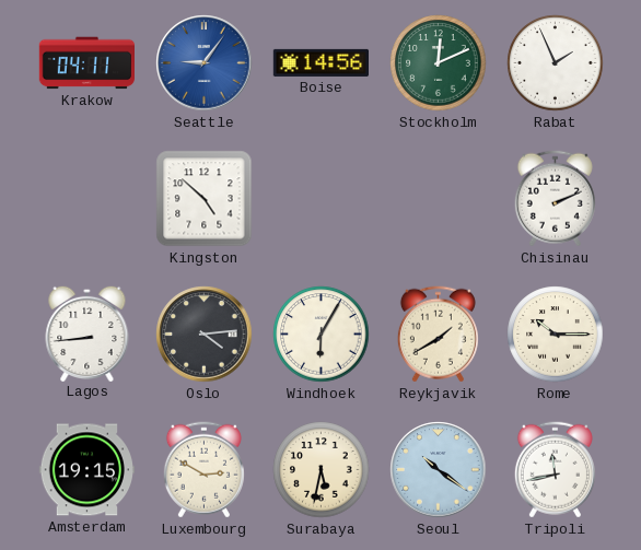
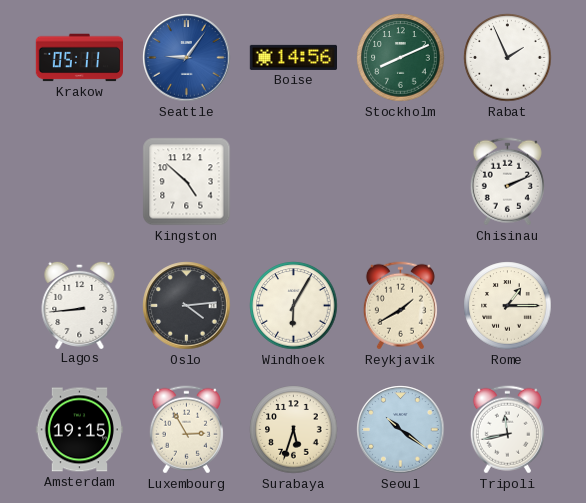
Krakow: 04:11 -> 05:11 (79, 58)
Stockholm: 12:11 -> 8:11 (401, 58)
Rome: 10:15 -> 1:15 (508, 306)
Luxembourg: 2:50 -> 2:55 (186, 430)
Surabaya: 5:32 -> 5:33 (294, 430)
